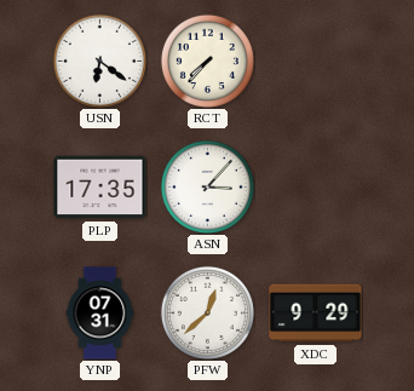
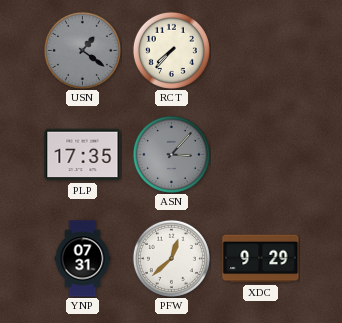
USN: 6:21 -> 1:21 (82, 50)
USN dial: white -> grey (82, 50)
ASN dial: white -> grey (171, 154)
